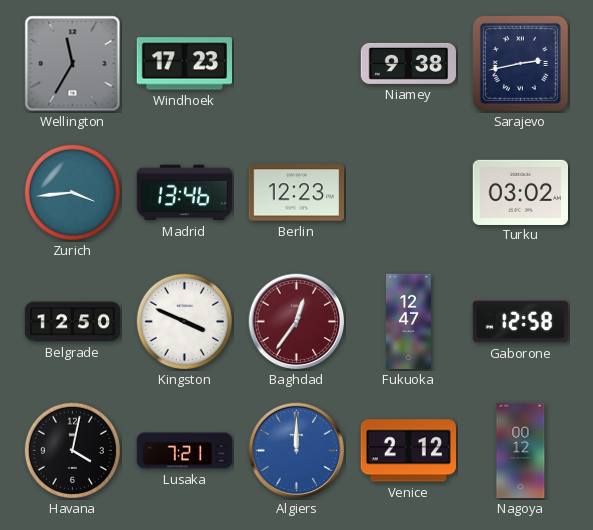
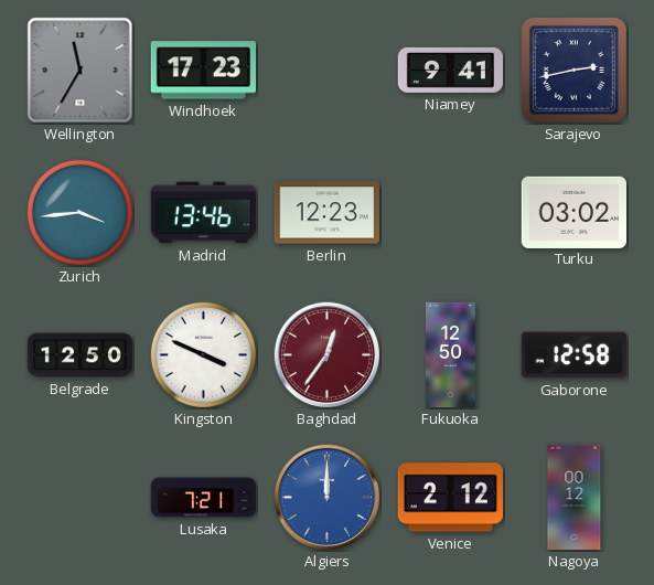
Niamey: 9:38 -> 9:41 (450, 70)
Fukuoka: 12:47 -> 12:50 (450, 355)
Havana: 4:02 -> none (72, 450)
